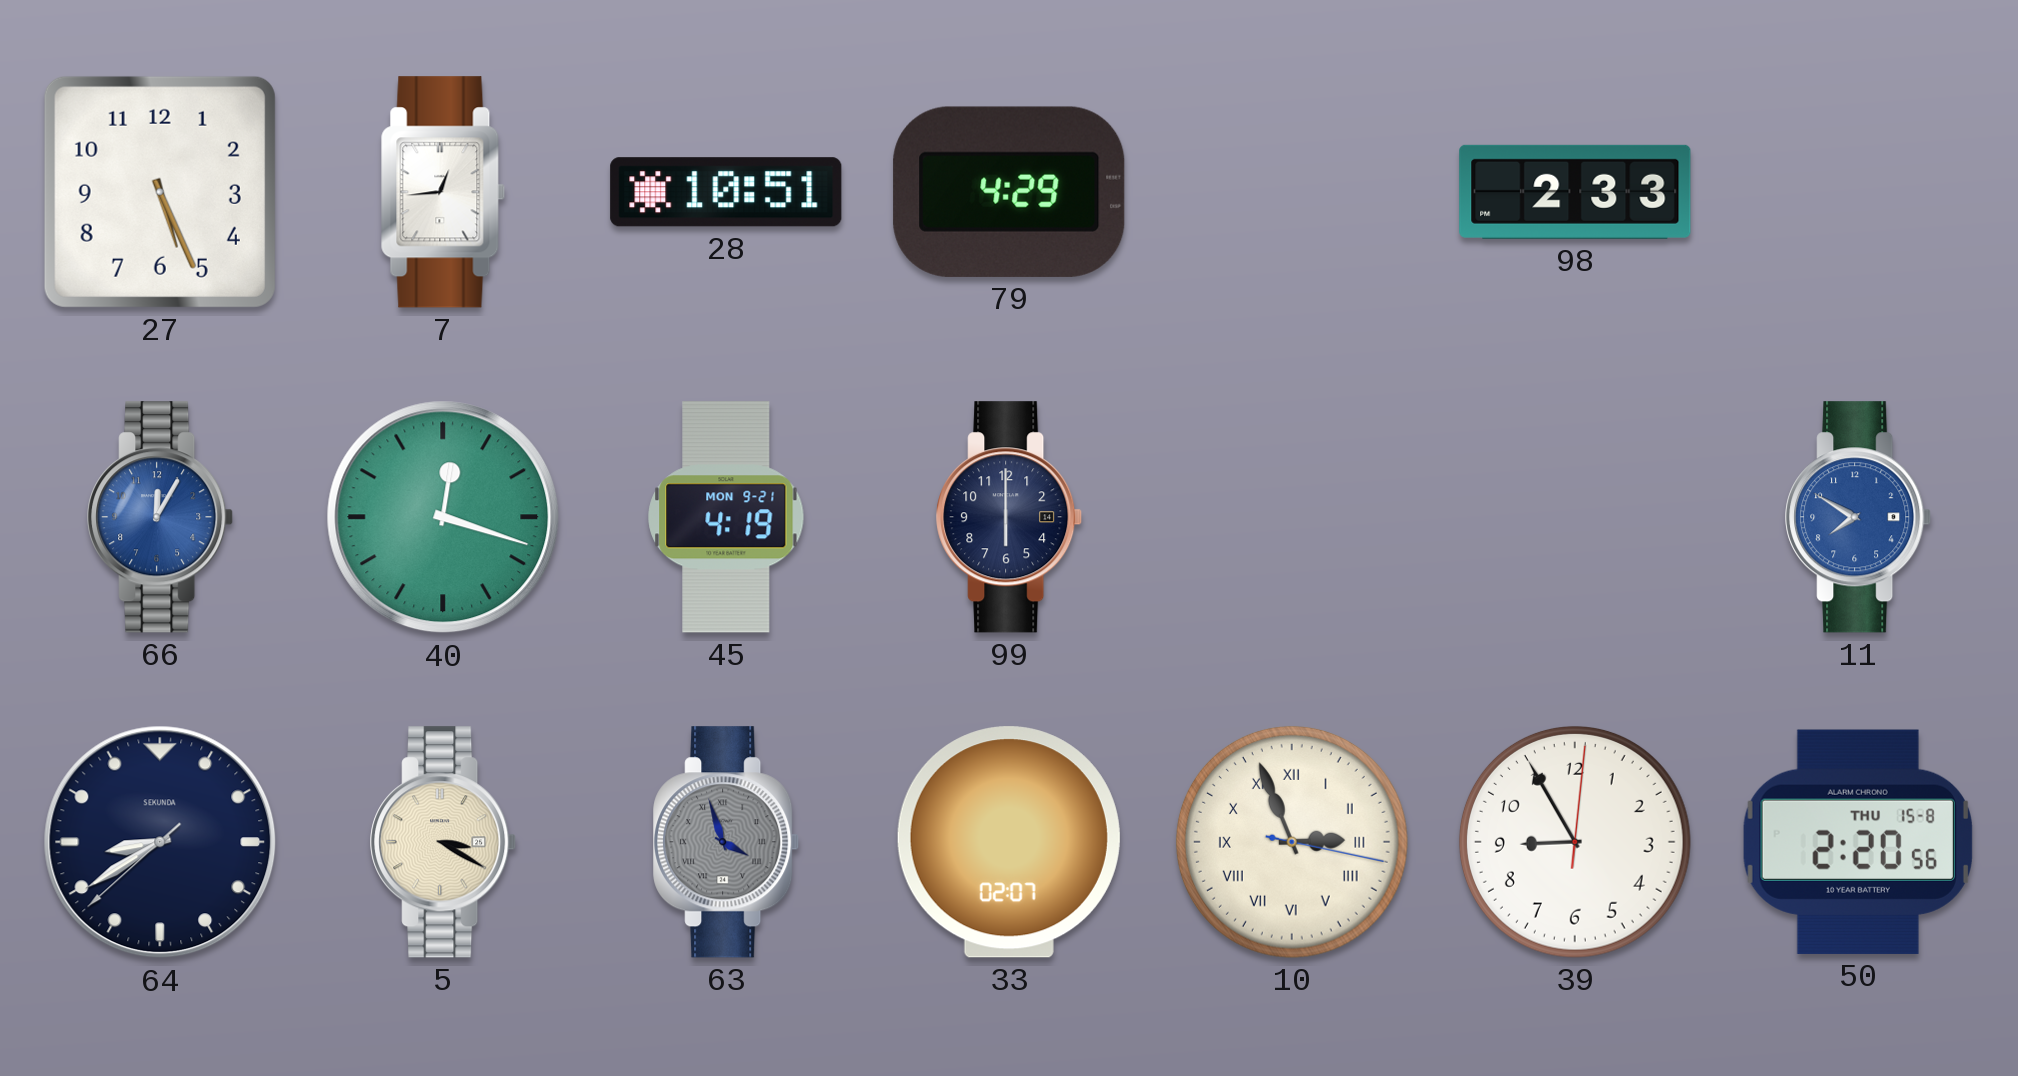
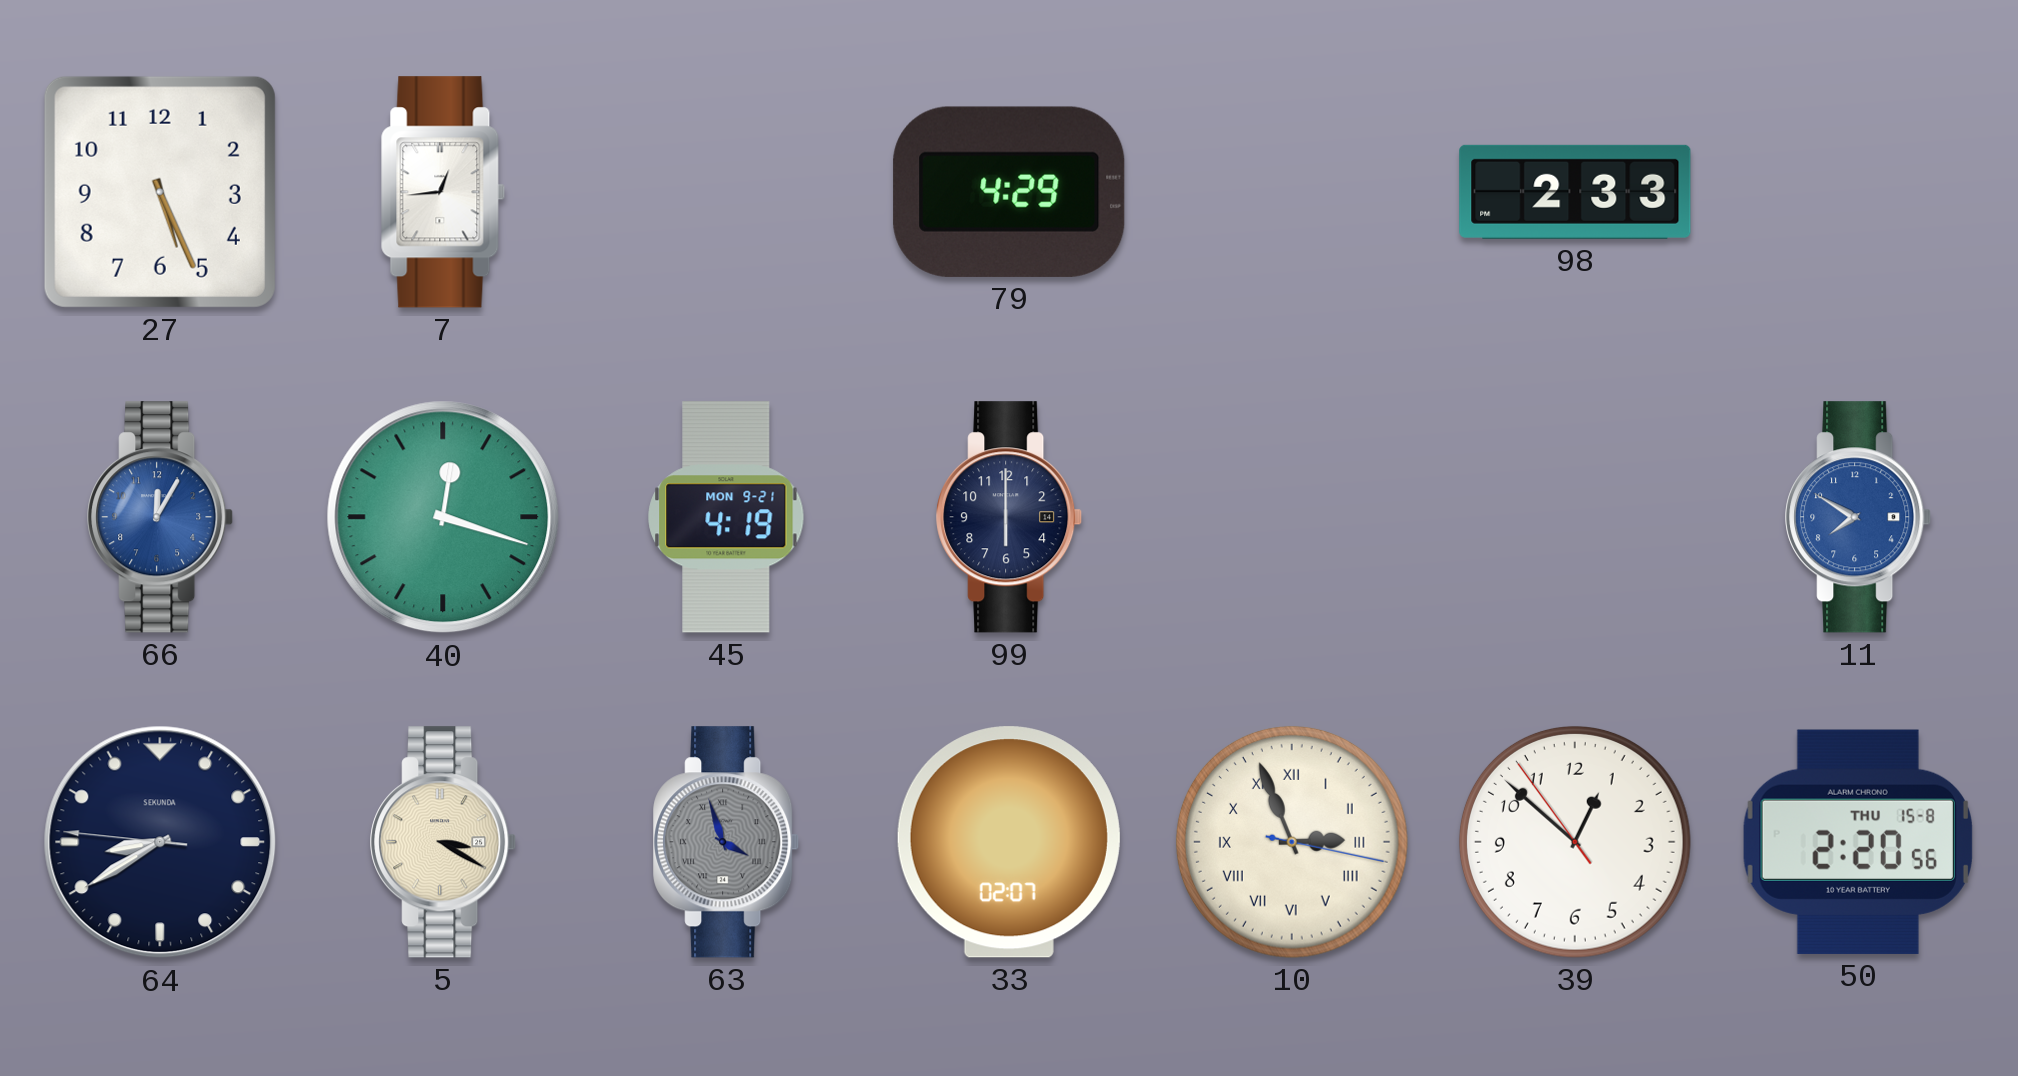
28: 10:51 -> none (726, 192)
64: 8:39:38 -> 8:39:46 (160, 842)
39: 8:55 -> 12:51 (1575, 842)
